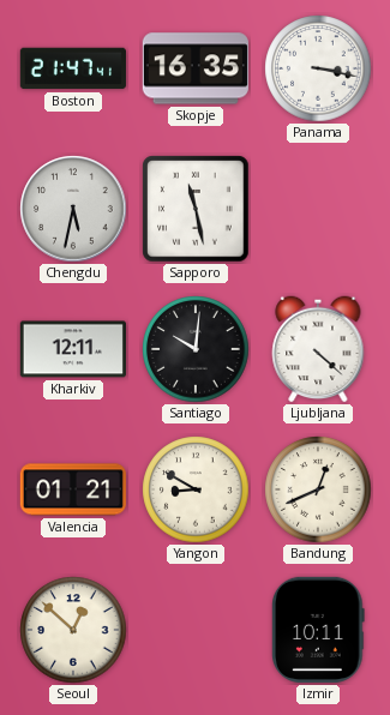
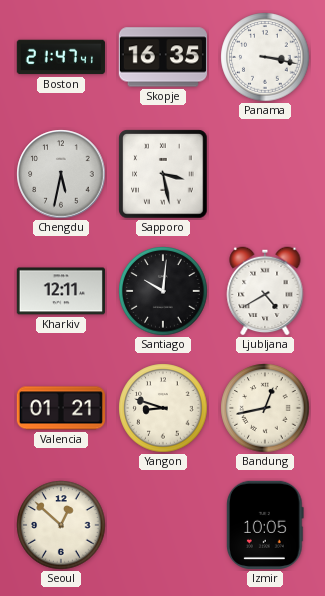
Sapporo: 11:28 -> 3:28 (163, 174)
Ljubljana: 4:22 -> 4:40 (265, 291)
Yangon: 8:50 -> 8:48 (163, 408)
Bandung: 12:41 -> 12:43 (265, 408)
Izmir: 10:11 -> 10:05 (266, 525)
